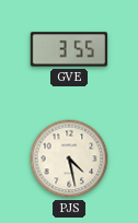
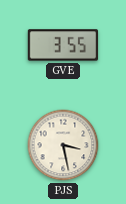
PJS: 4:28 -> 3:28 (63, 145)
